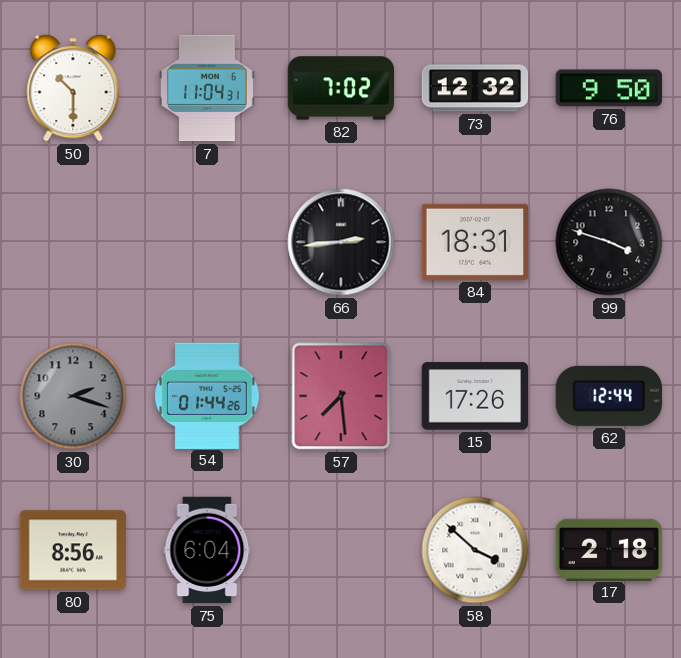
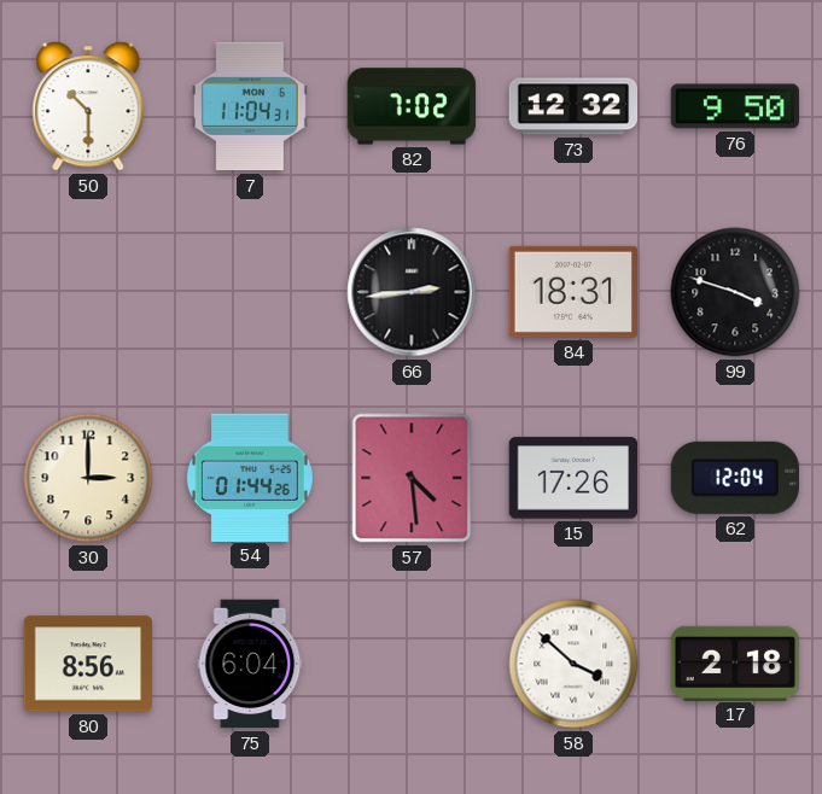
30: 2:18 -> 3:00 (88, 478)
30 dial: grey -> cream (88, 478)
57: 7:29 -> 4:29 (412, 478)
62: 12:44 -> 12:04 (735, 478)
